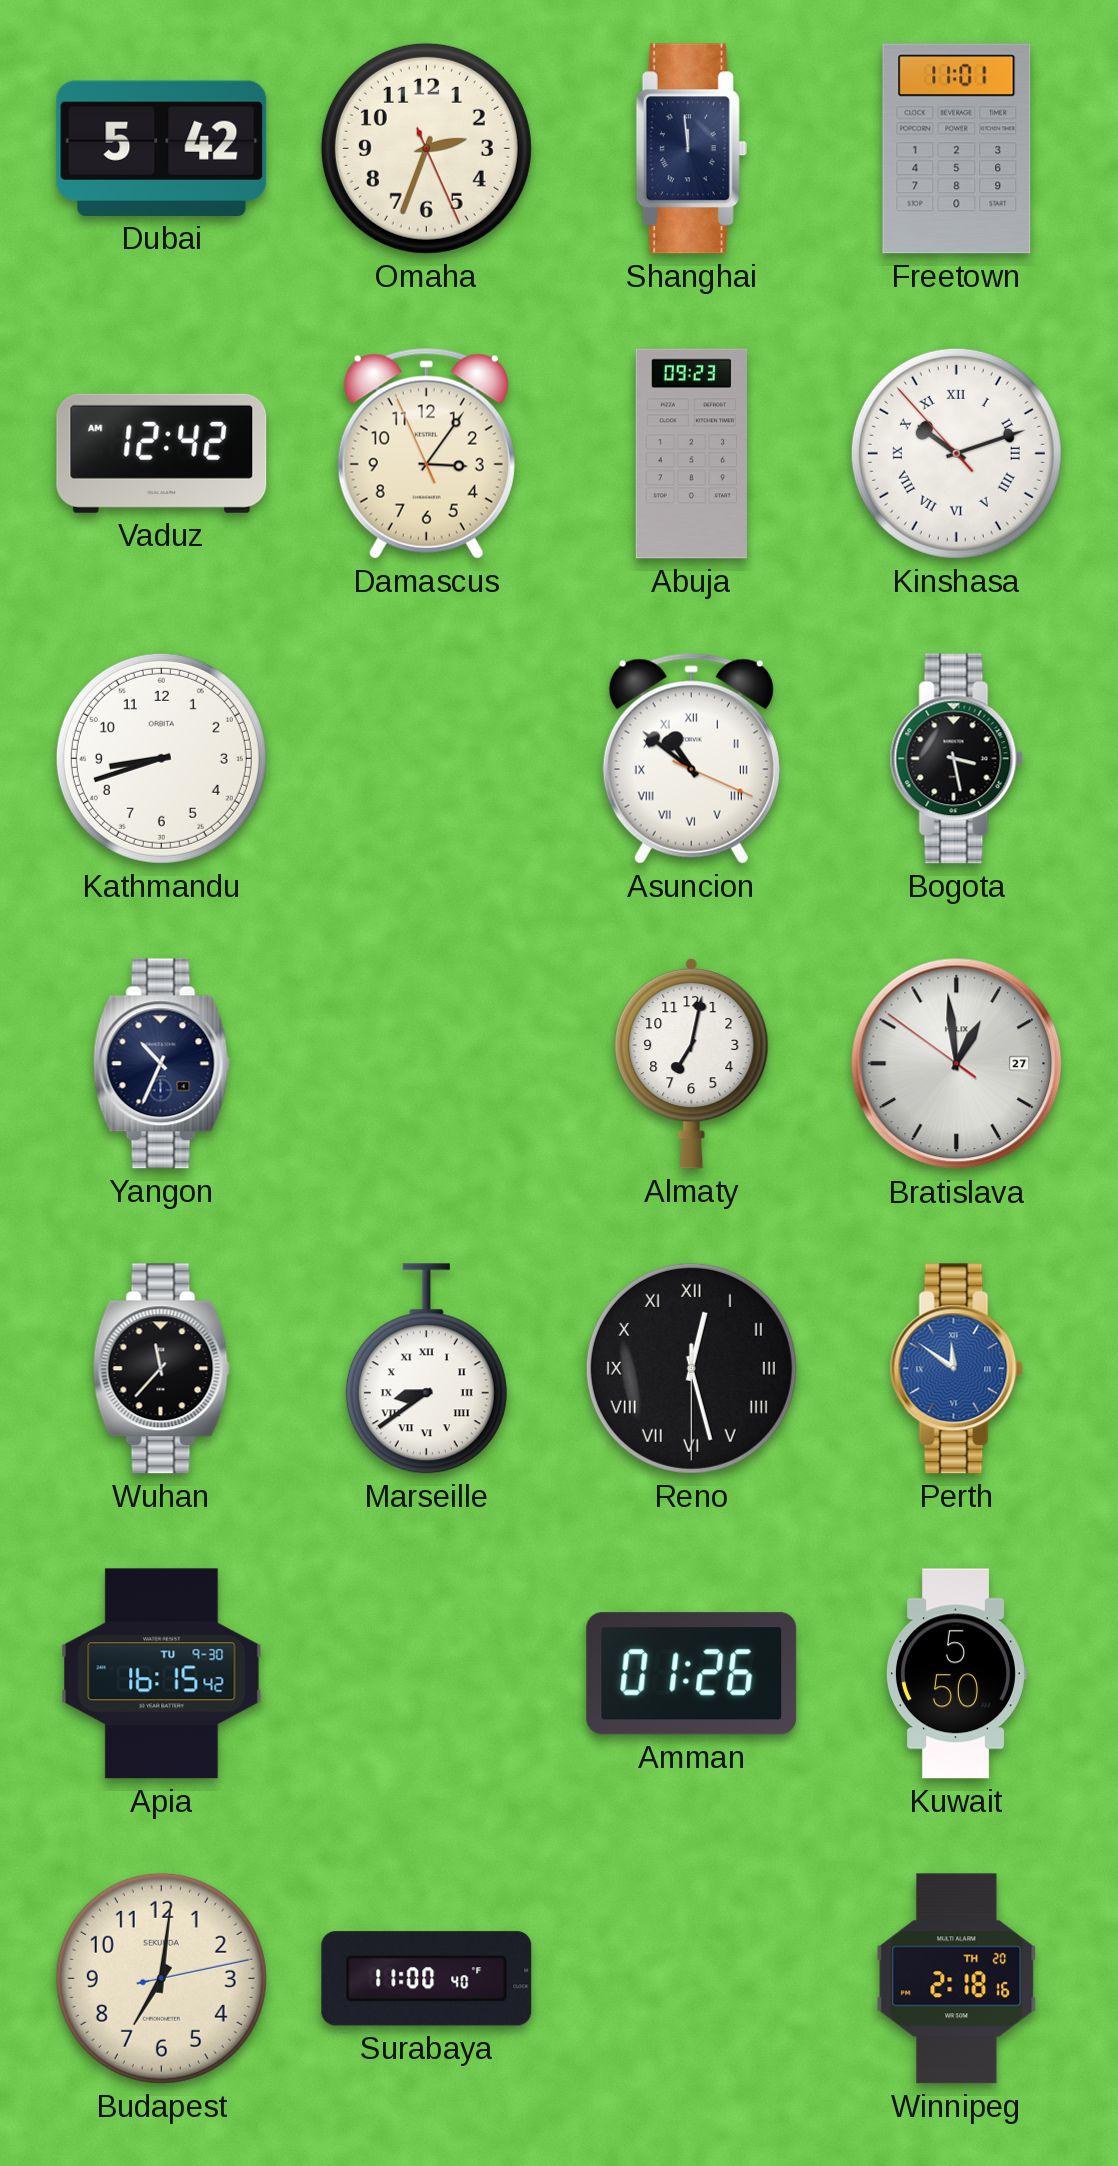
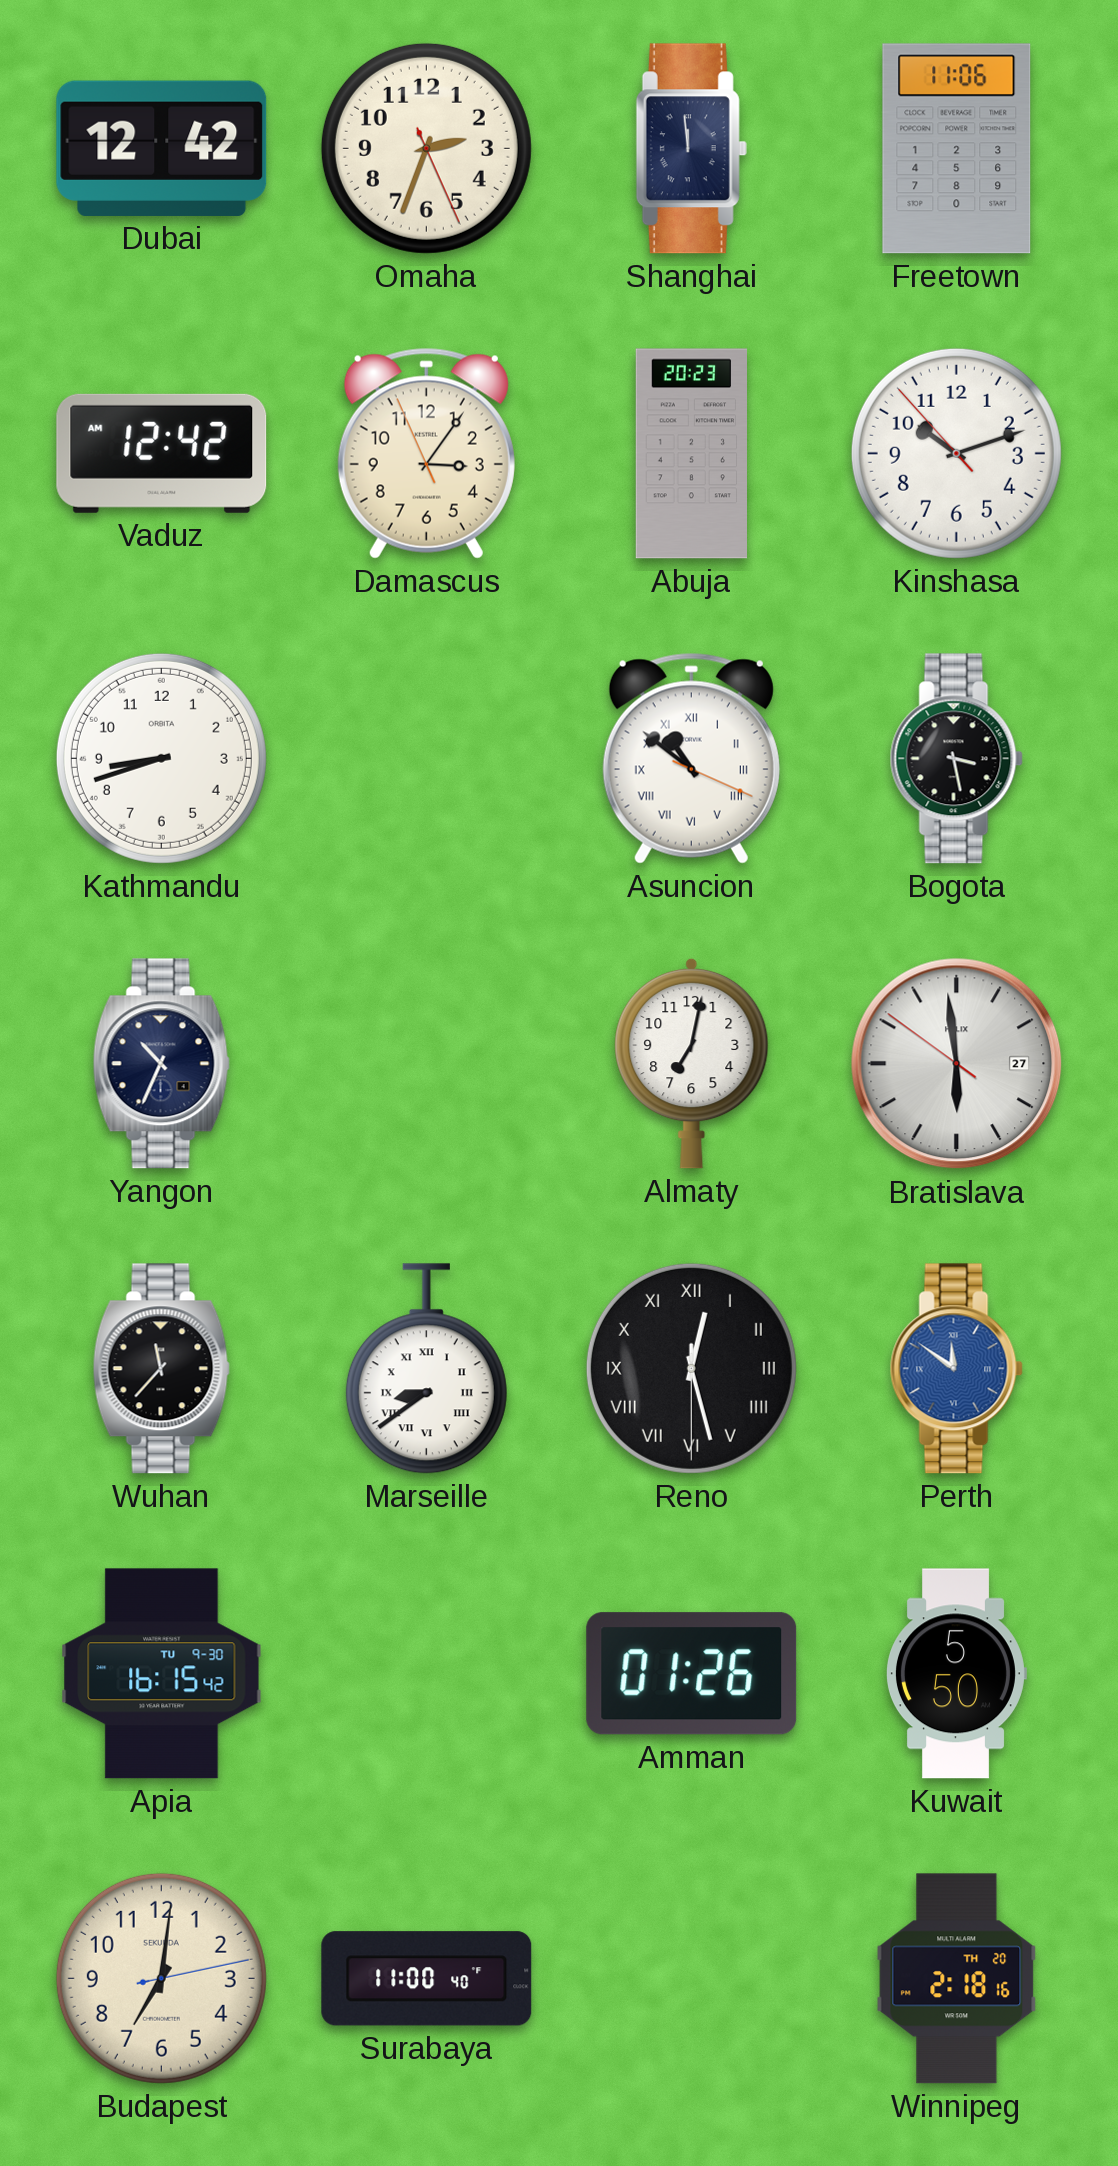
Dubai: 5:42 -> 12:42 (162, 148)
Freetown: 11:01 -> 11:06 (957, 149)
Abuja: 09:23 -> 20:23 (691, 454)
Kinshasa numerals: Roman -> Arabic (956, 453)
Bratislava: 12:58 -> 5:58 (957, 1064)
